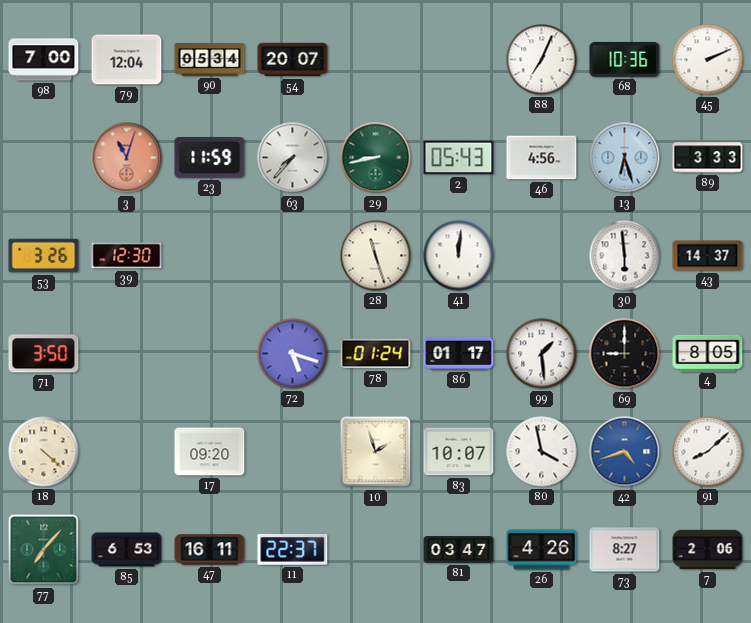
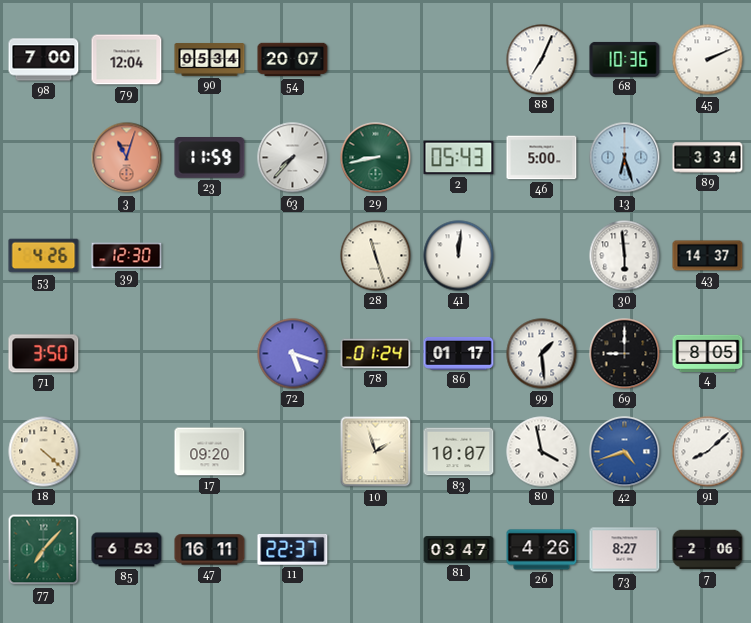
46: 4:56 -> 5:00 (542, 158)
89: 3:33 -> 3:34 (708, 158)
53: 3:26 -> 4:26 (44, 256)
